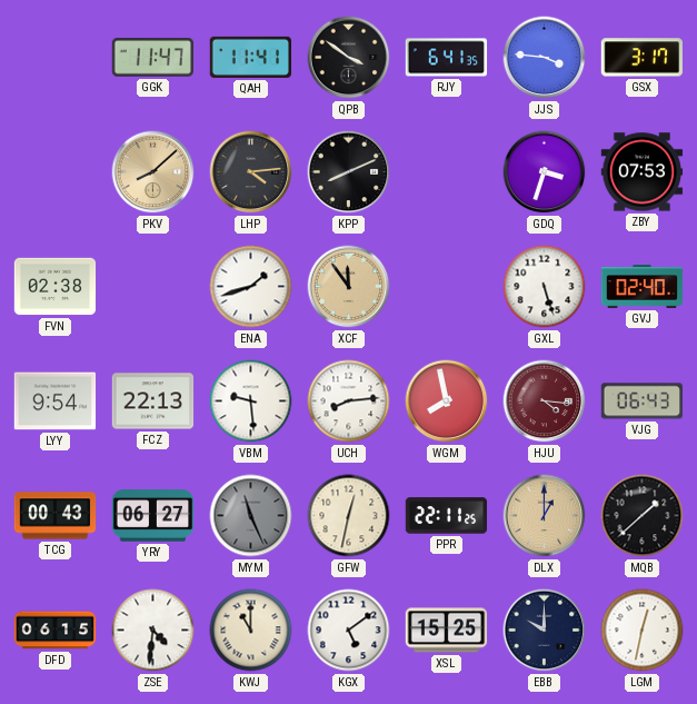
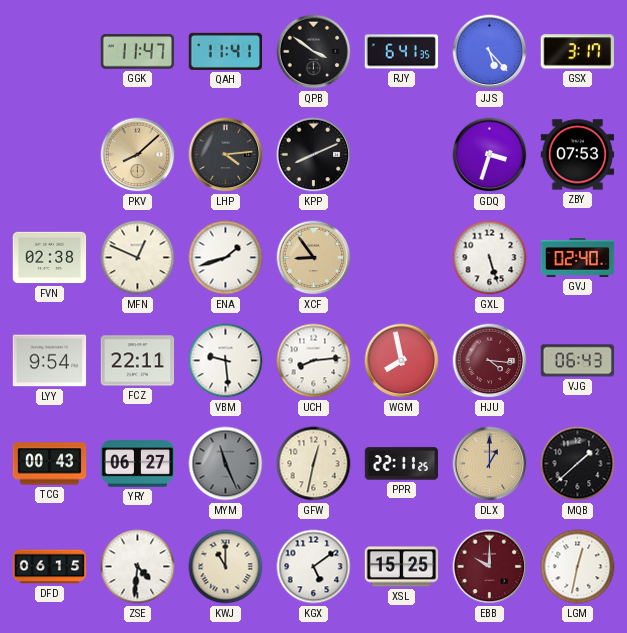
JJS: 3:46 -> 5:23 (490, 52)
MFN: none -> 12:49 (138, 258)
XCF: 11:54 -> 8:54 (314, 258)
FCZ: 22:13 -> 22:11 (138, 361)
EBB dial: navy -> burgundy (490, 567)
